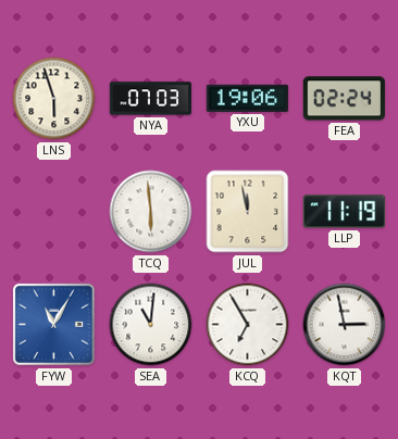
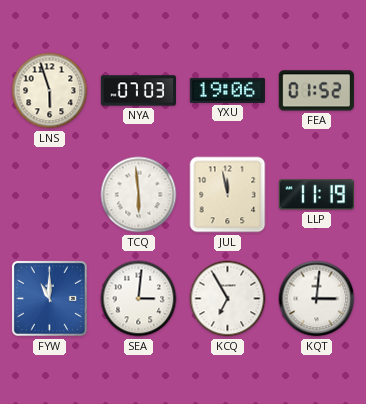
FEA: 02:24 -> 01:52 (316, 91)
FYW: 11:05 -> 11:00 (49, 298)
SEA: 11:01 -> 3:01 (139, 299)
KQT: 2:58 -> 3:01 (317, 299)
